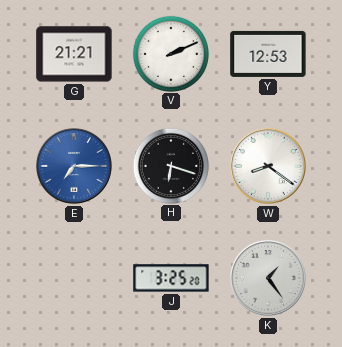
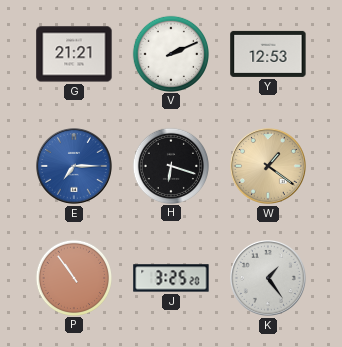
W: 8:21 -> 1:21 (269, 167)
W dial: white -> champagne (269, 167)
P: none -> 10:54 (73, 277)
